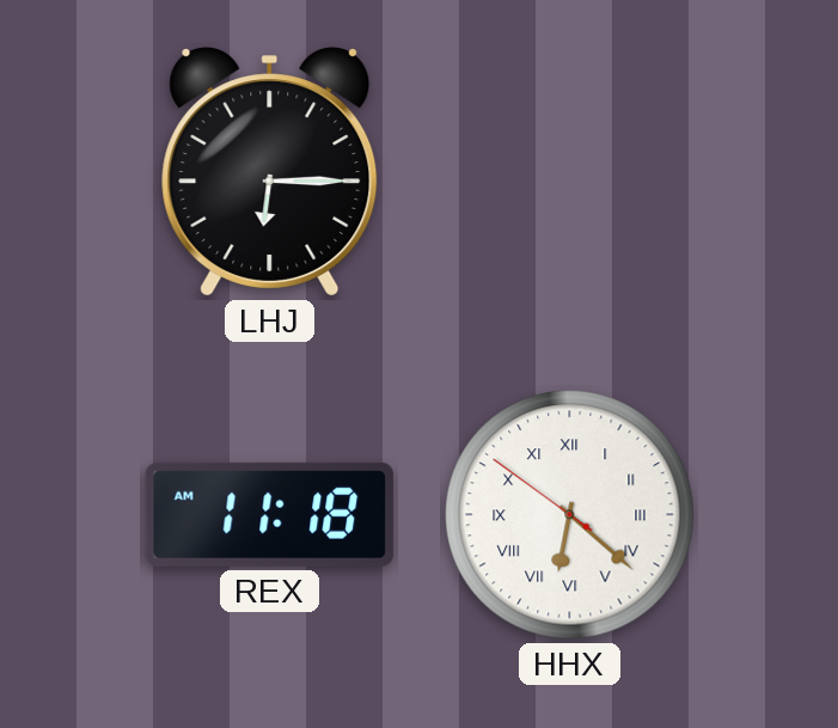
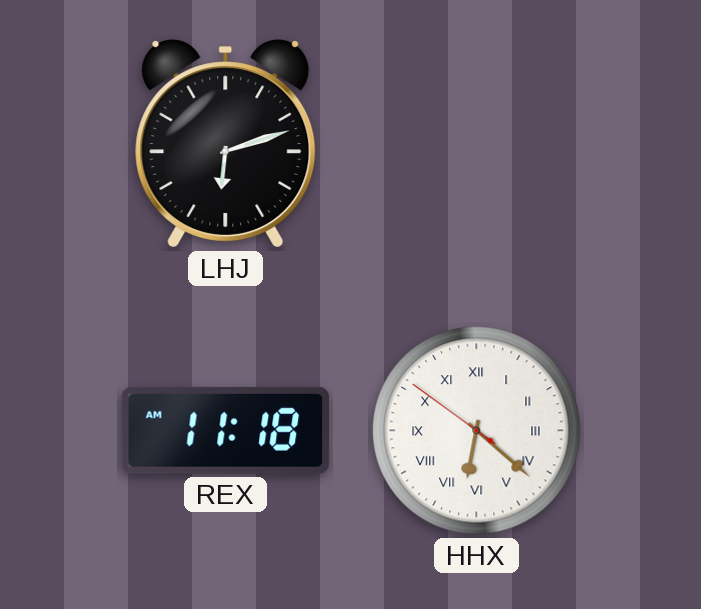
LHJ: 6:15 -> 6:12 (226, 144)
